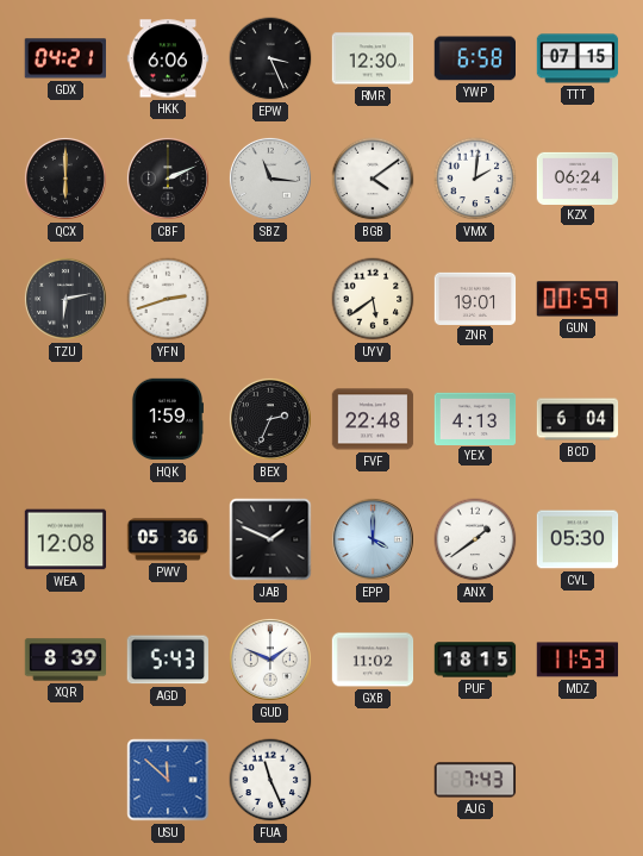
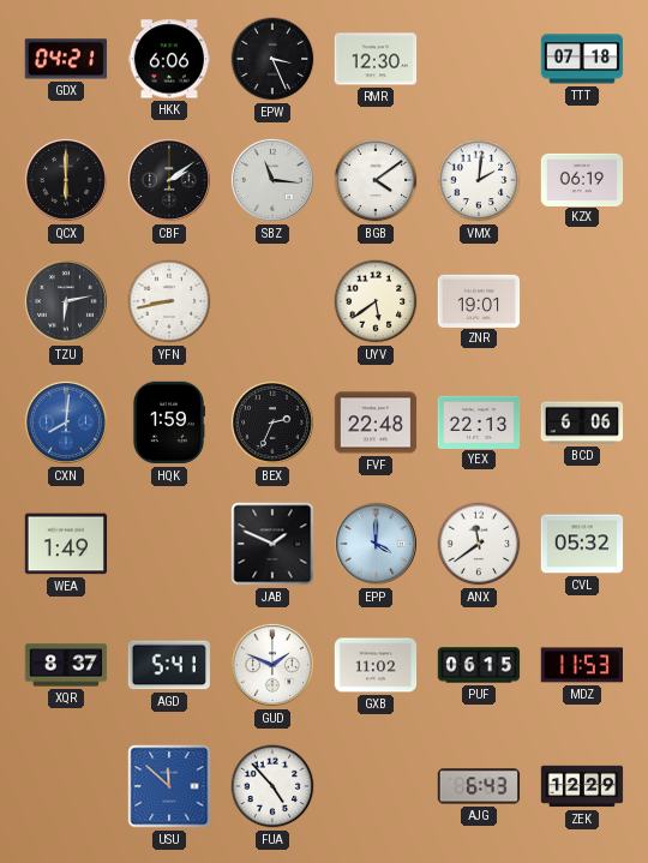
YWP: 6:58 -> none (474, 58)
TTT: 07:15 -> 07:18 (582, 59)
CBF: 2:11 -> 2:09 (169, 180)
KZX: 06:24 -> 06:19 (582, 179)
YFN: 2:42 -> 8:43 (169, 301)
GUN: 00:59 -> none (576, 299)
CXN: none -> 8:01 (66, 422)
YEX: 4:13 -> 22:13 (479, 421)
BCD: 6:04 -> 6:06 (582, 422)
WEA: 12:08 -> 1:49 (66, 544)
PWV: 05:36 -> none (168, 539)
ANX: 1:39 -> 11:39 (479, 544)
CVL: 05:30 -> 05:32 (582, 544)
XQR: 8:39 -> 8:37 (66, 665)
AGD: 5:43 -> 5:41 (169, 665)
PUF: 18:15 -> 06:15 (479, 665)
FUA: 11:26 -> 4:53 (272, 786)
AJG: 7:43 -> 6:43 (479, 786)
ZEK: none -> 12:29 (582, 786)
